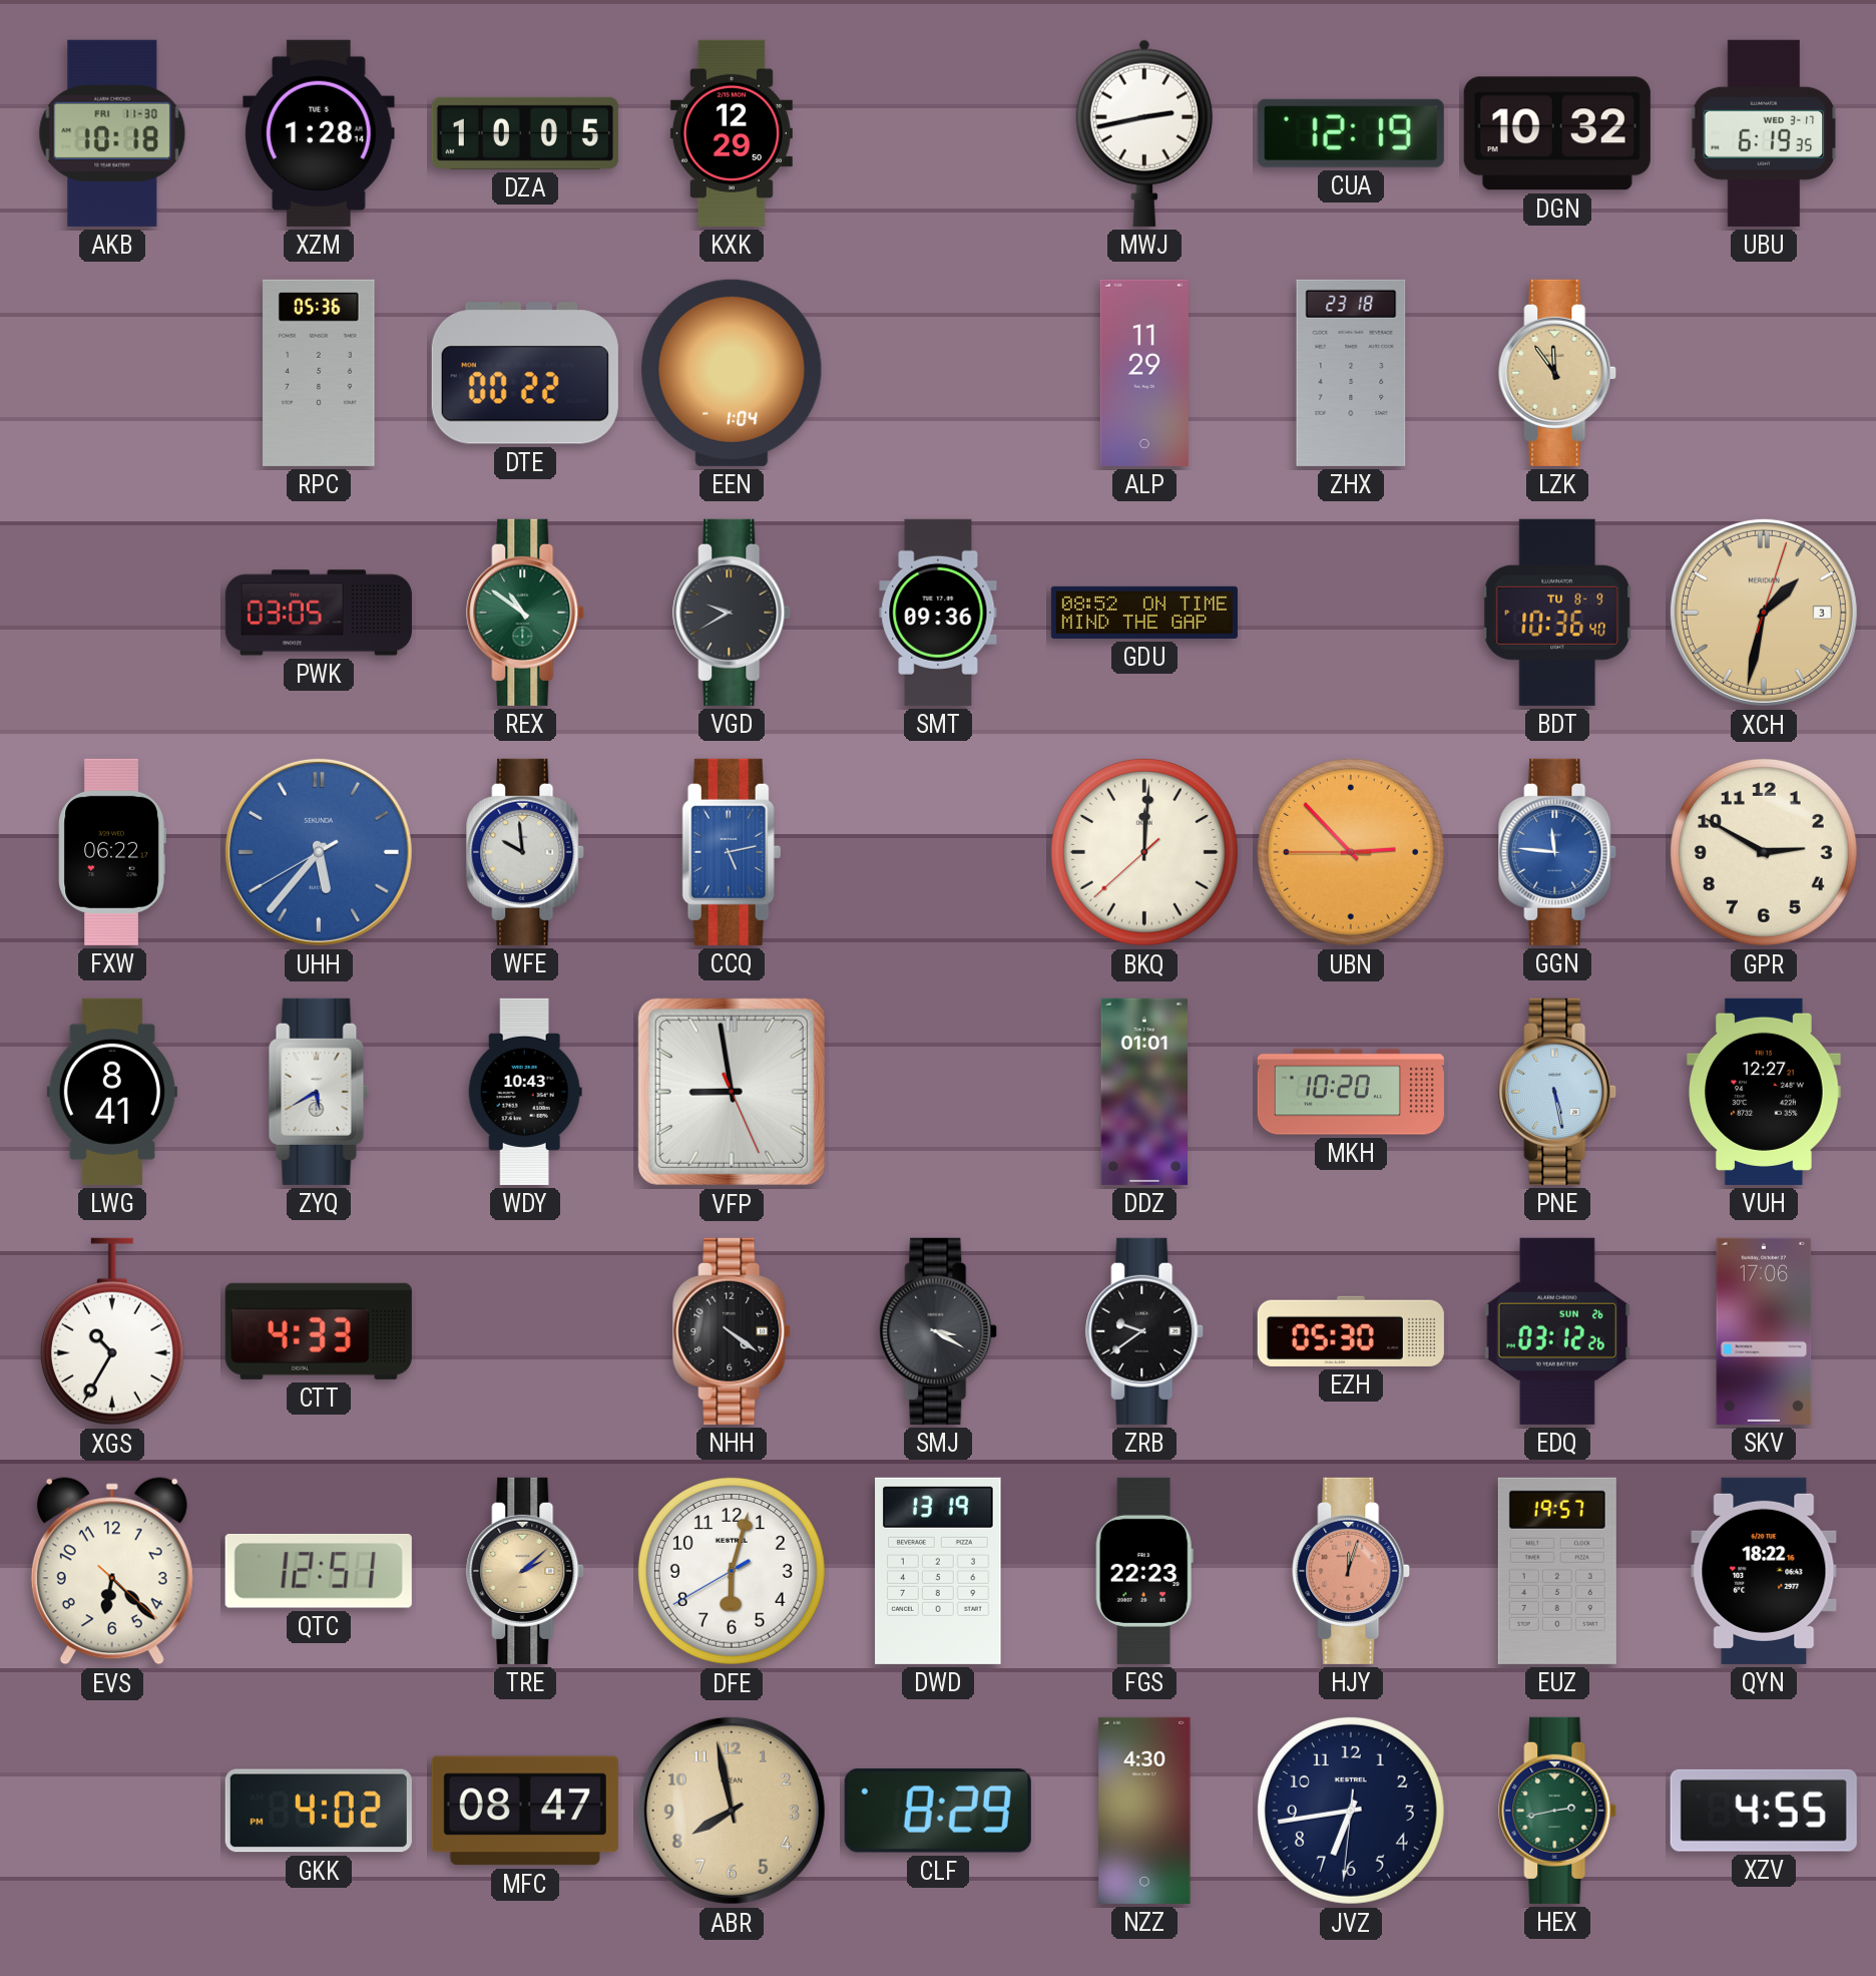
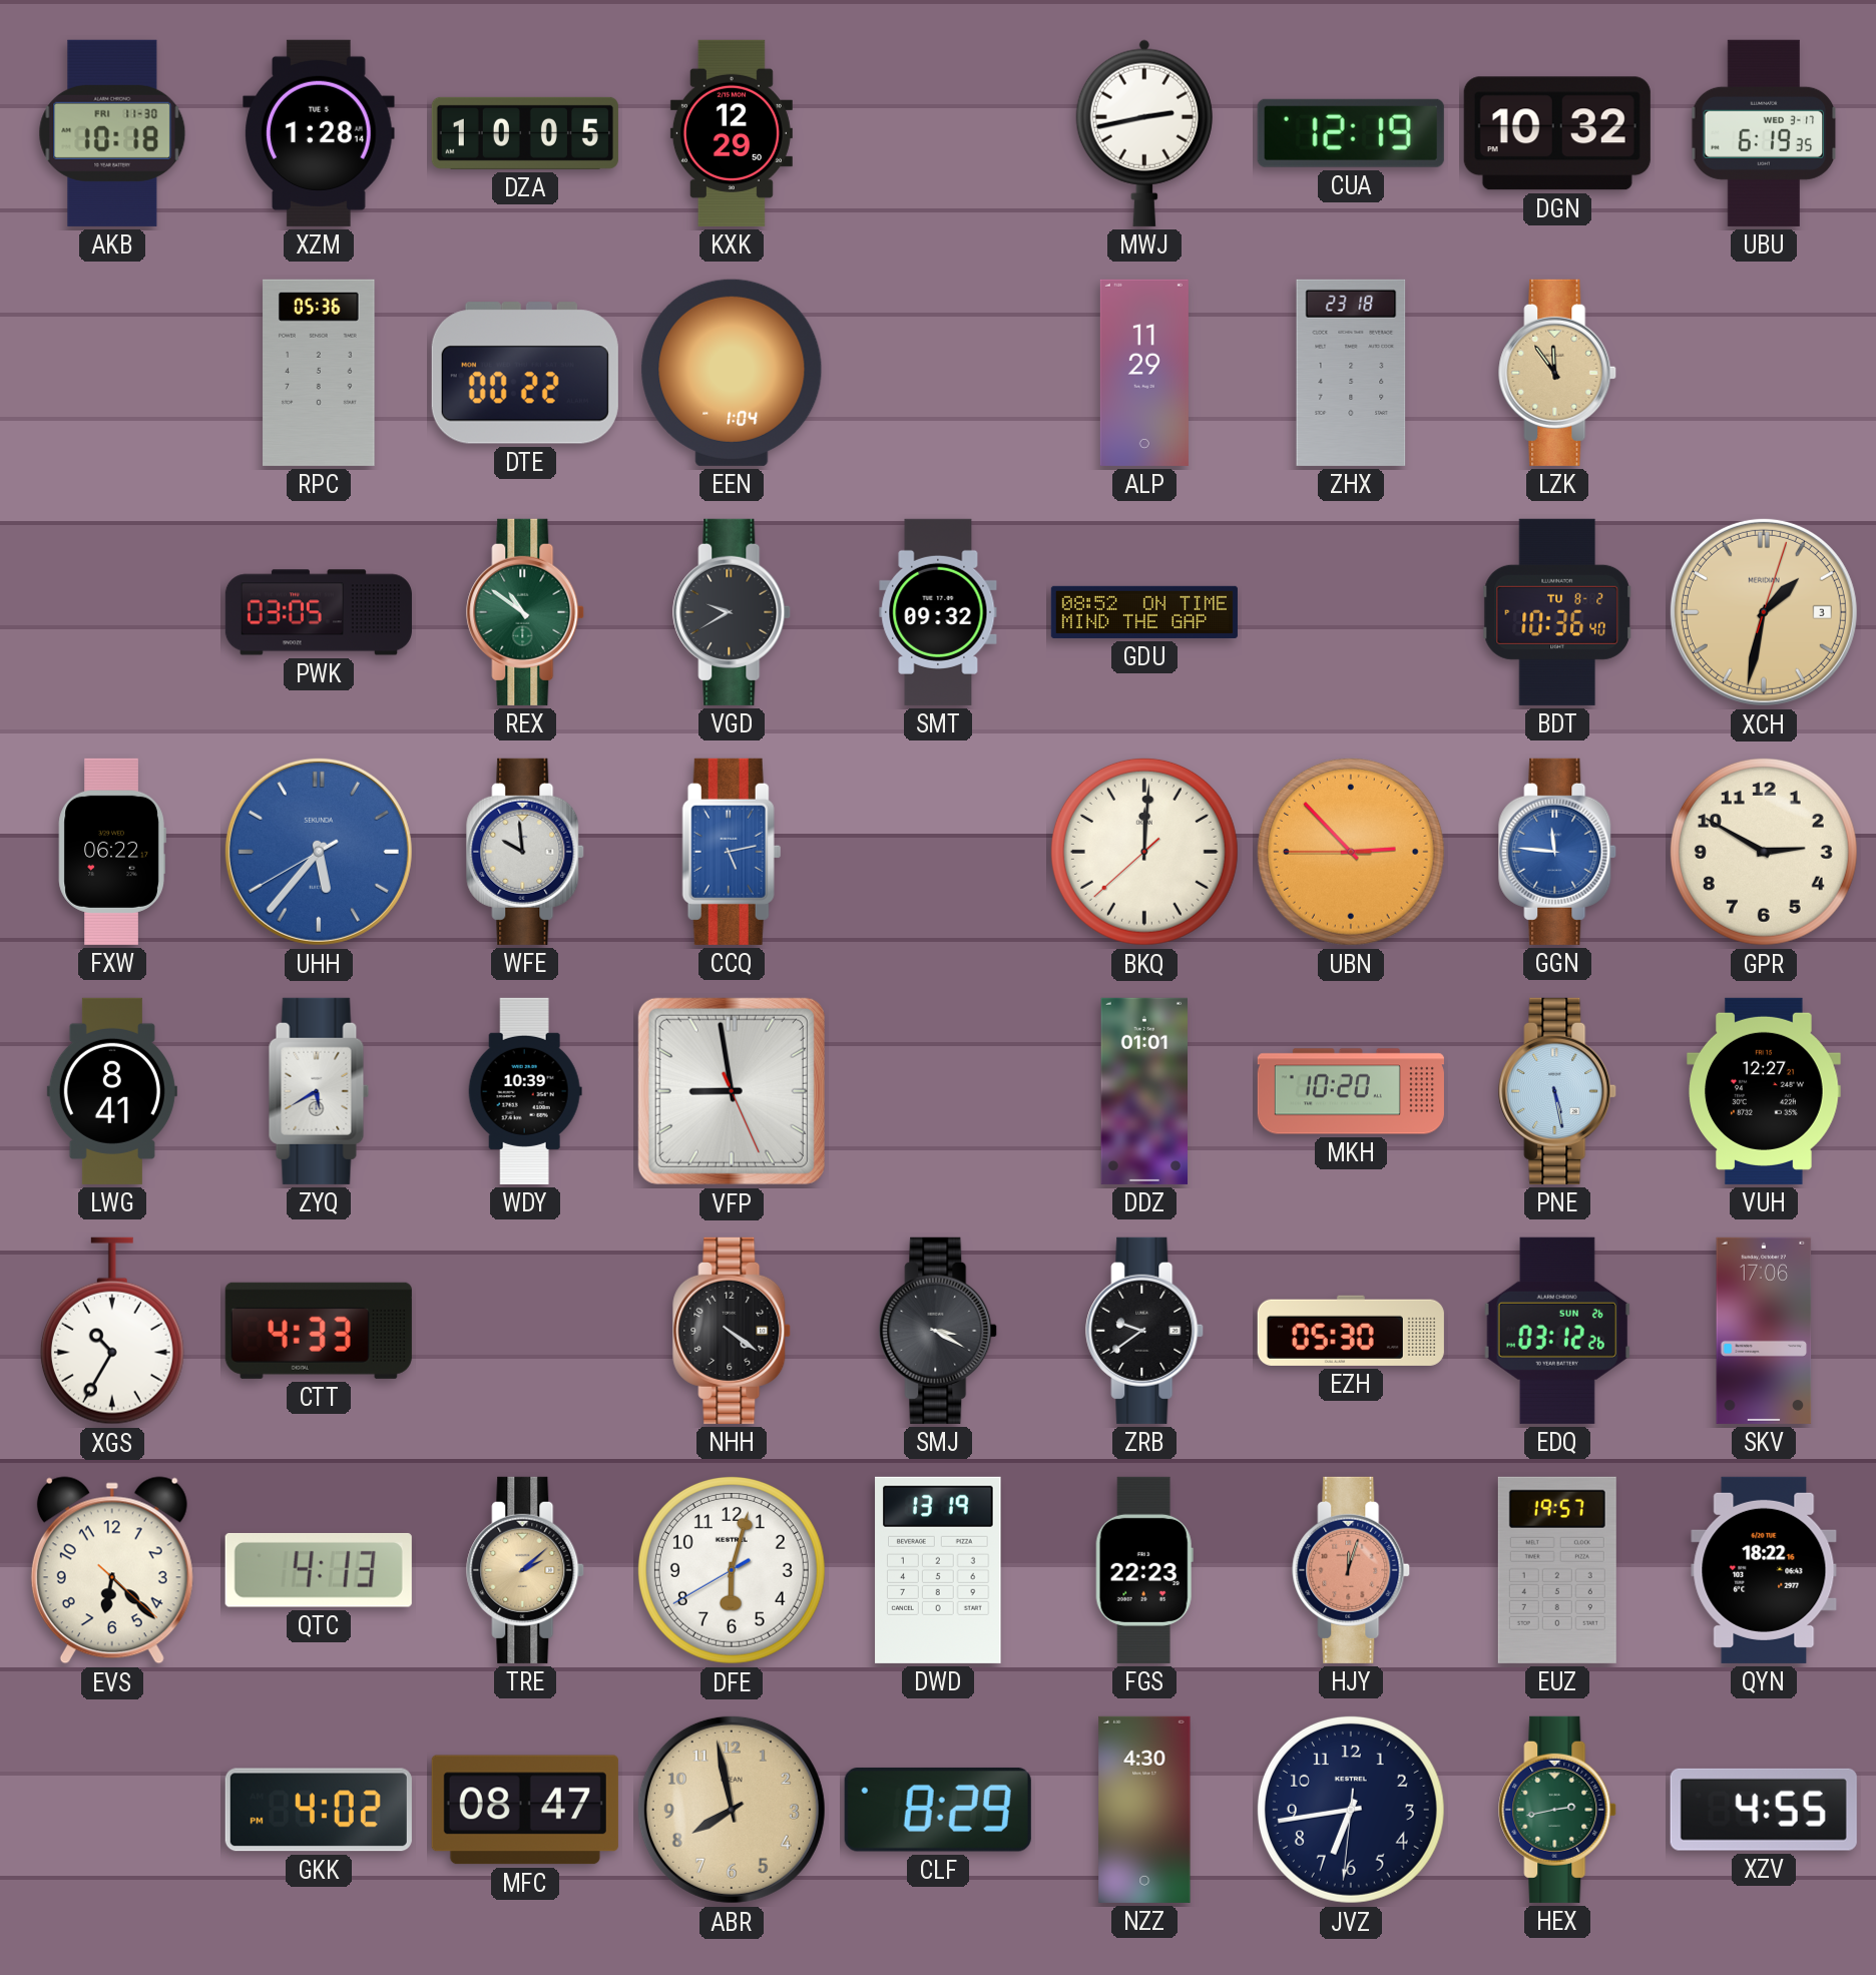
SMT: 09:36 -> 09:32 (938, 612)
BDT date: TU 8-9 -> TU 8-2 (1557, 612)
WDY: 10:43 -> 10:39 (525, 1091)
QTC: 12:51 -> 4:13 (319, 1570)
